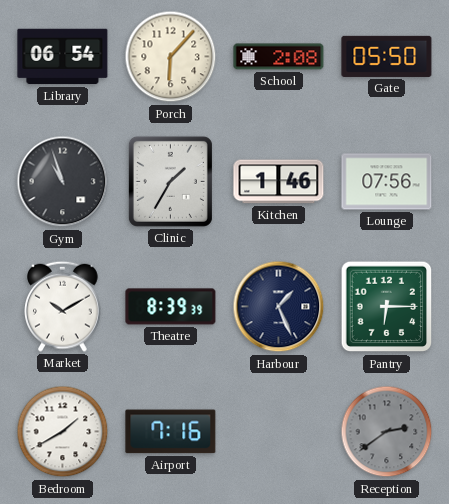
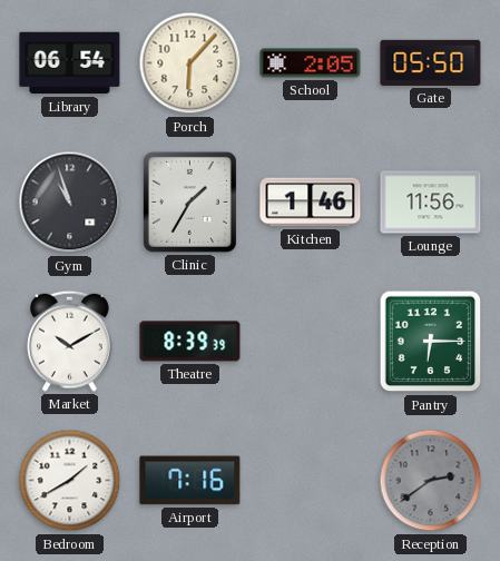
School: 2:08 -> 2:05 (311, 63)
Lounge: 07:56 -> 11:56 (431, 203)
Harbour: 1:26 -> none (279, 307)
